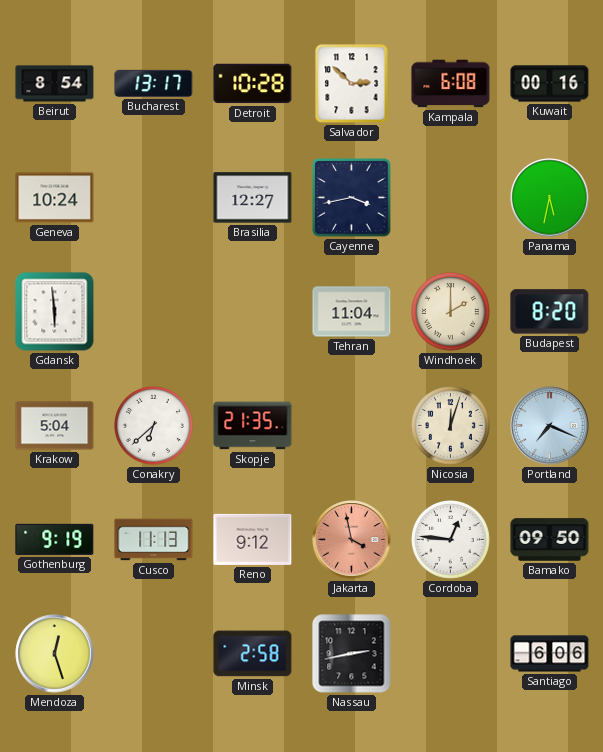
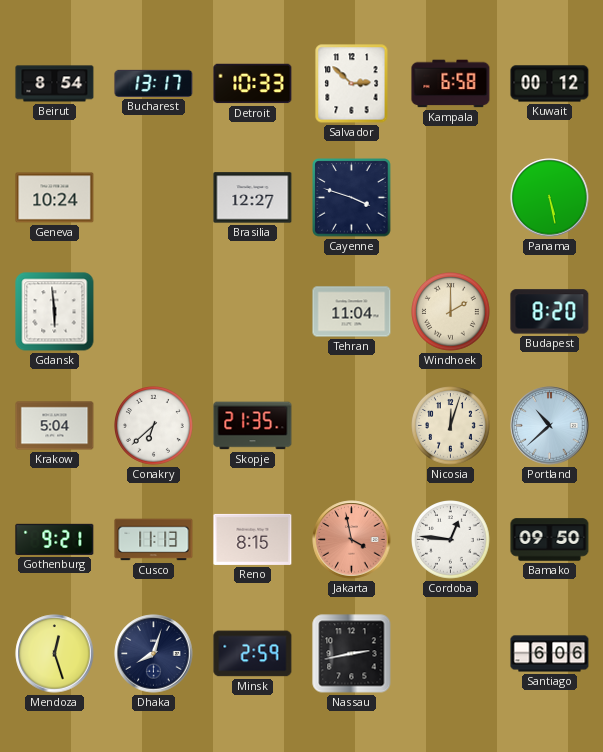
Detroit: 10:28 -> 10:33 (253, 84)
Kampala: 6:08 -> 6:58 (451, 84)
Kuwait: 00:16 -> 00:12 (550, 84)
Cayenne: 3:43 -> 3:48 (352, 198)
Panama: 5:32 -> 5:28 (550, 198)
Portland: 7:19 -> 10:38 (550, 426)
Gothenburg: 9:19 -> 9:21 (55, 539)
Reno: 9:12 -> 8:15 (253, 539)
Dhaka: none -> 8:03 (154, 654)
Minsk: 2:58 -> 2:59 (253, 654)
